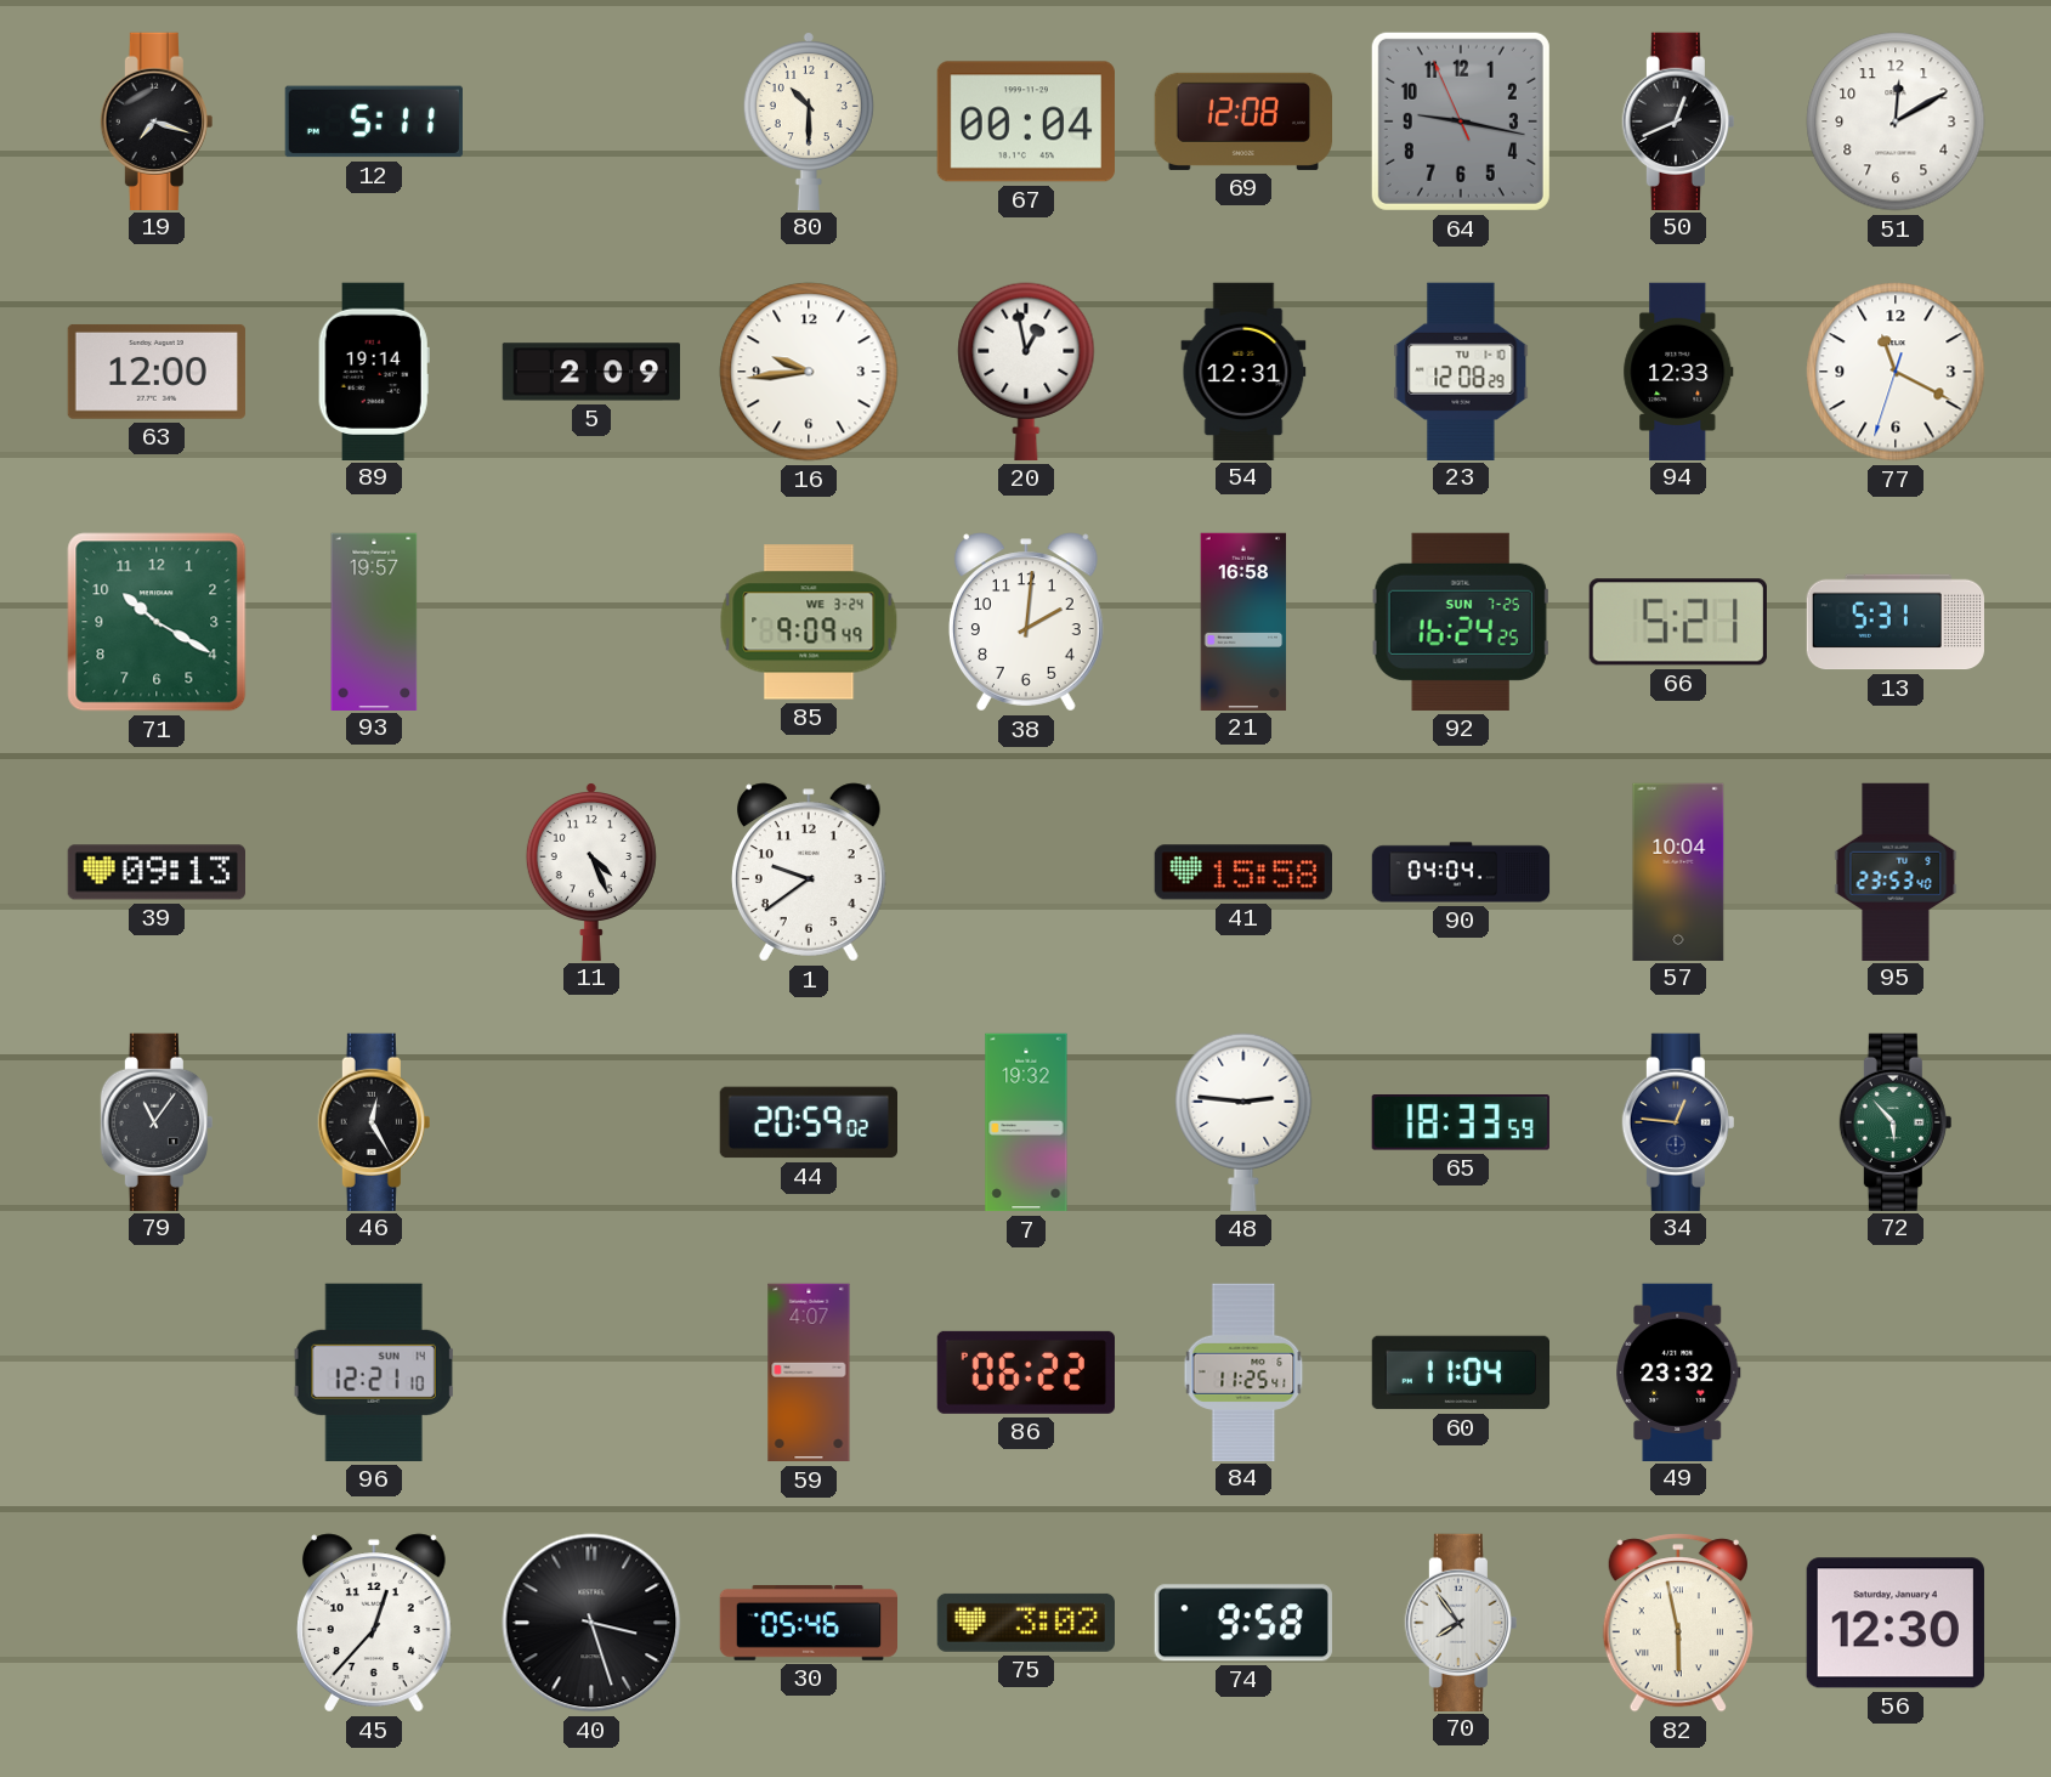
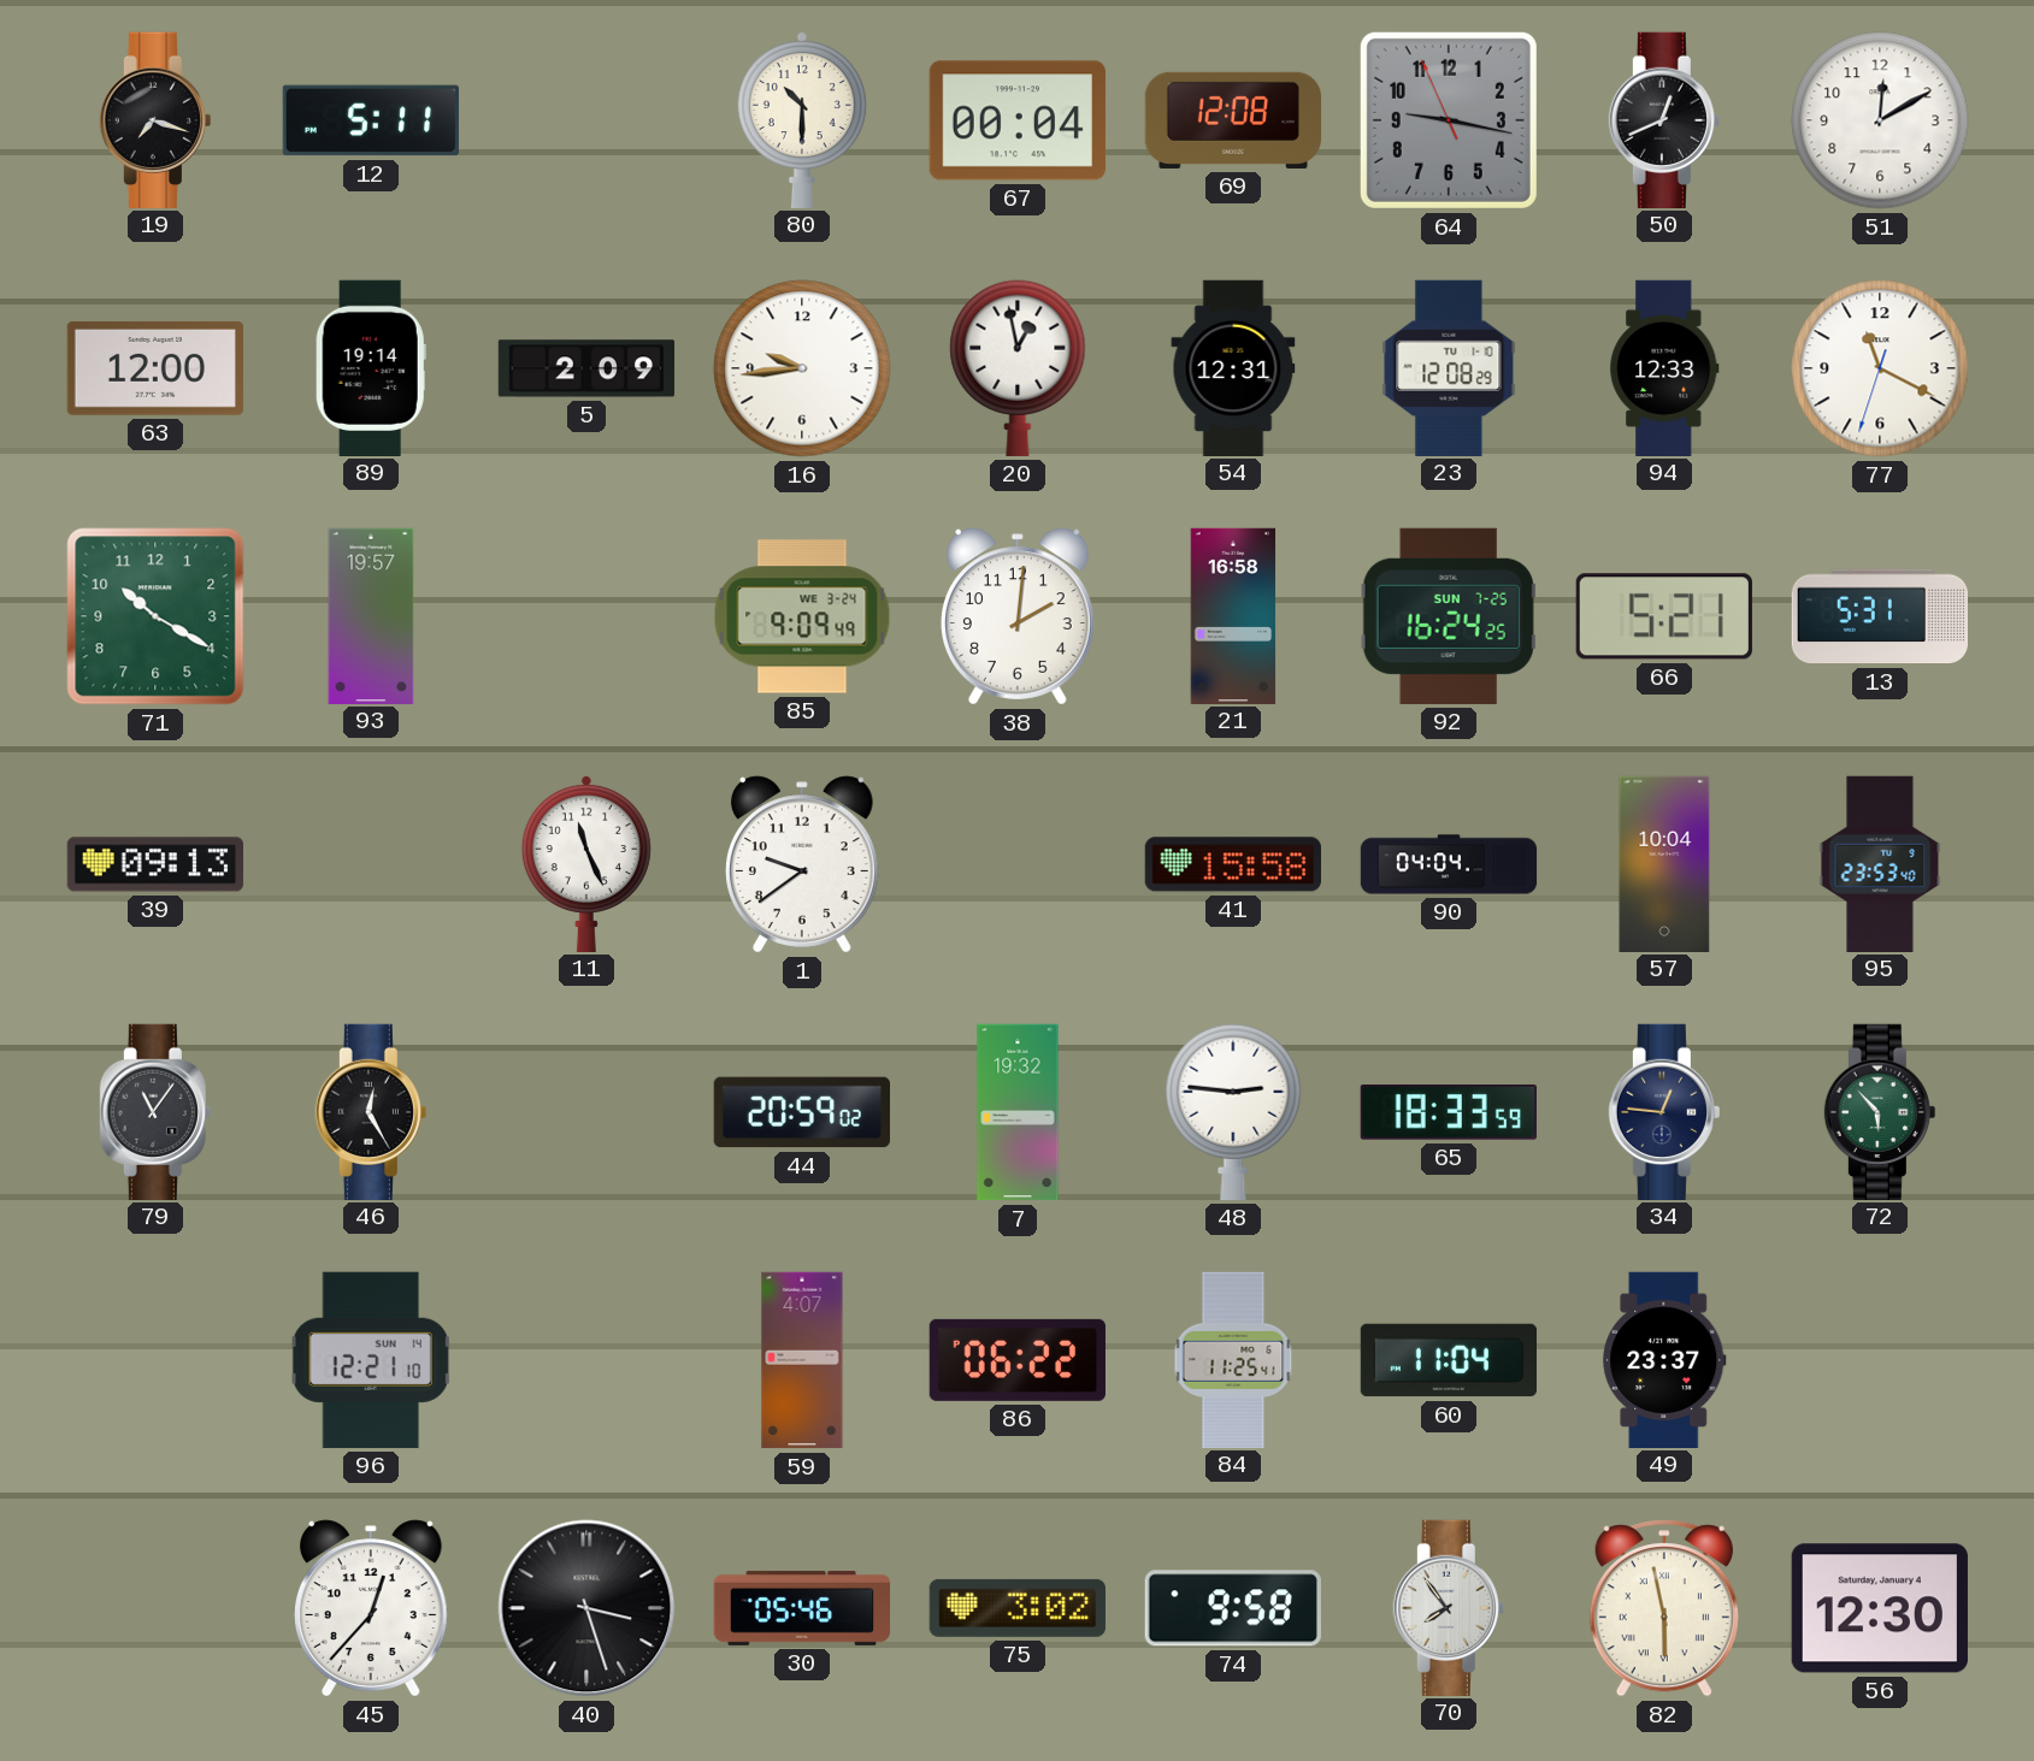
11: 4:26 -> 11:26 (586, 864)
49: 23:32 -> 23:37 (1664, 1359)
